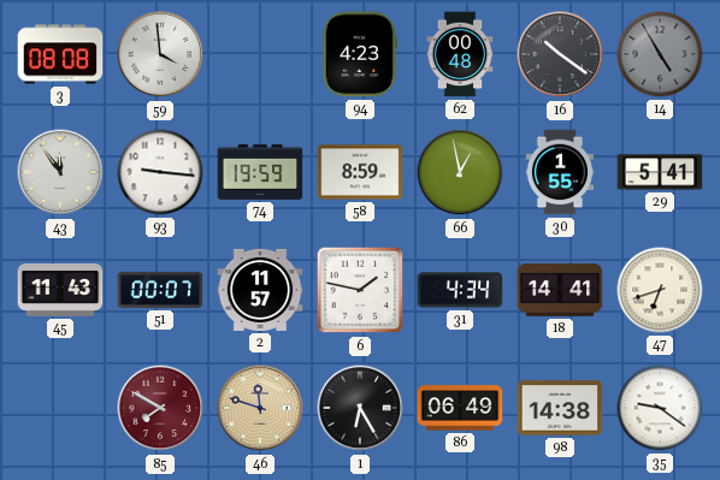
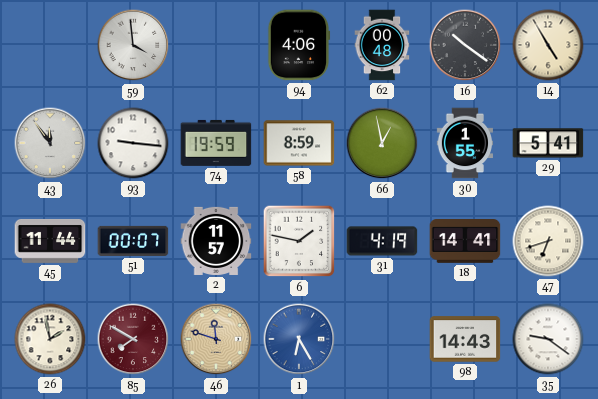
3: 08:08 -> none (60, 54)
94: 4:23 -> 4:06 (299, 45)
14 dial: grey -> cream (548, 45)
45: 11:43 -> 11:44 (50, 242)
31: 4:34 -> 4:19 (382, 241)
26: none -> 1:58 (50, 339)
1 dial: black -> blue (299, 339)
86: 06:49 -> none (460, 408)
98: 14:38 -> 14:43 (465, 339)
